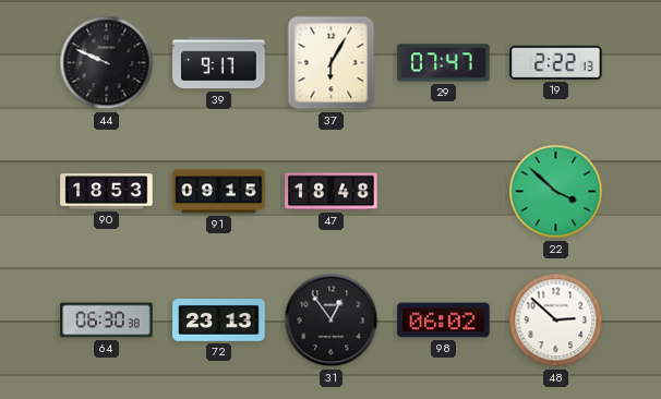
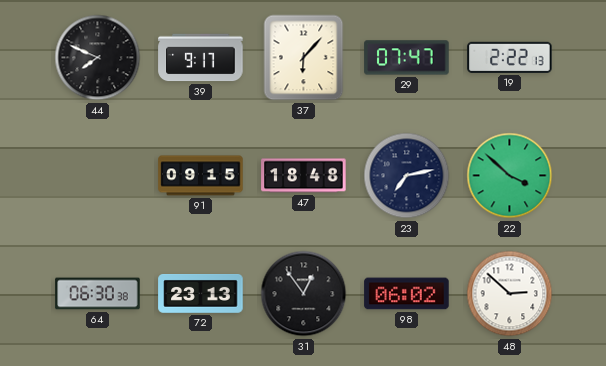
44: 9:49 -> 7:49 (98, 58)
37: 6:05 -> 6:07 (304, 58)
90: 18:53 -> none (107, 192)
23: none -> 7:13 (407, 176)
